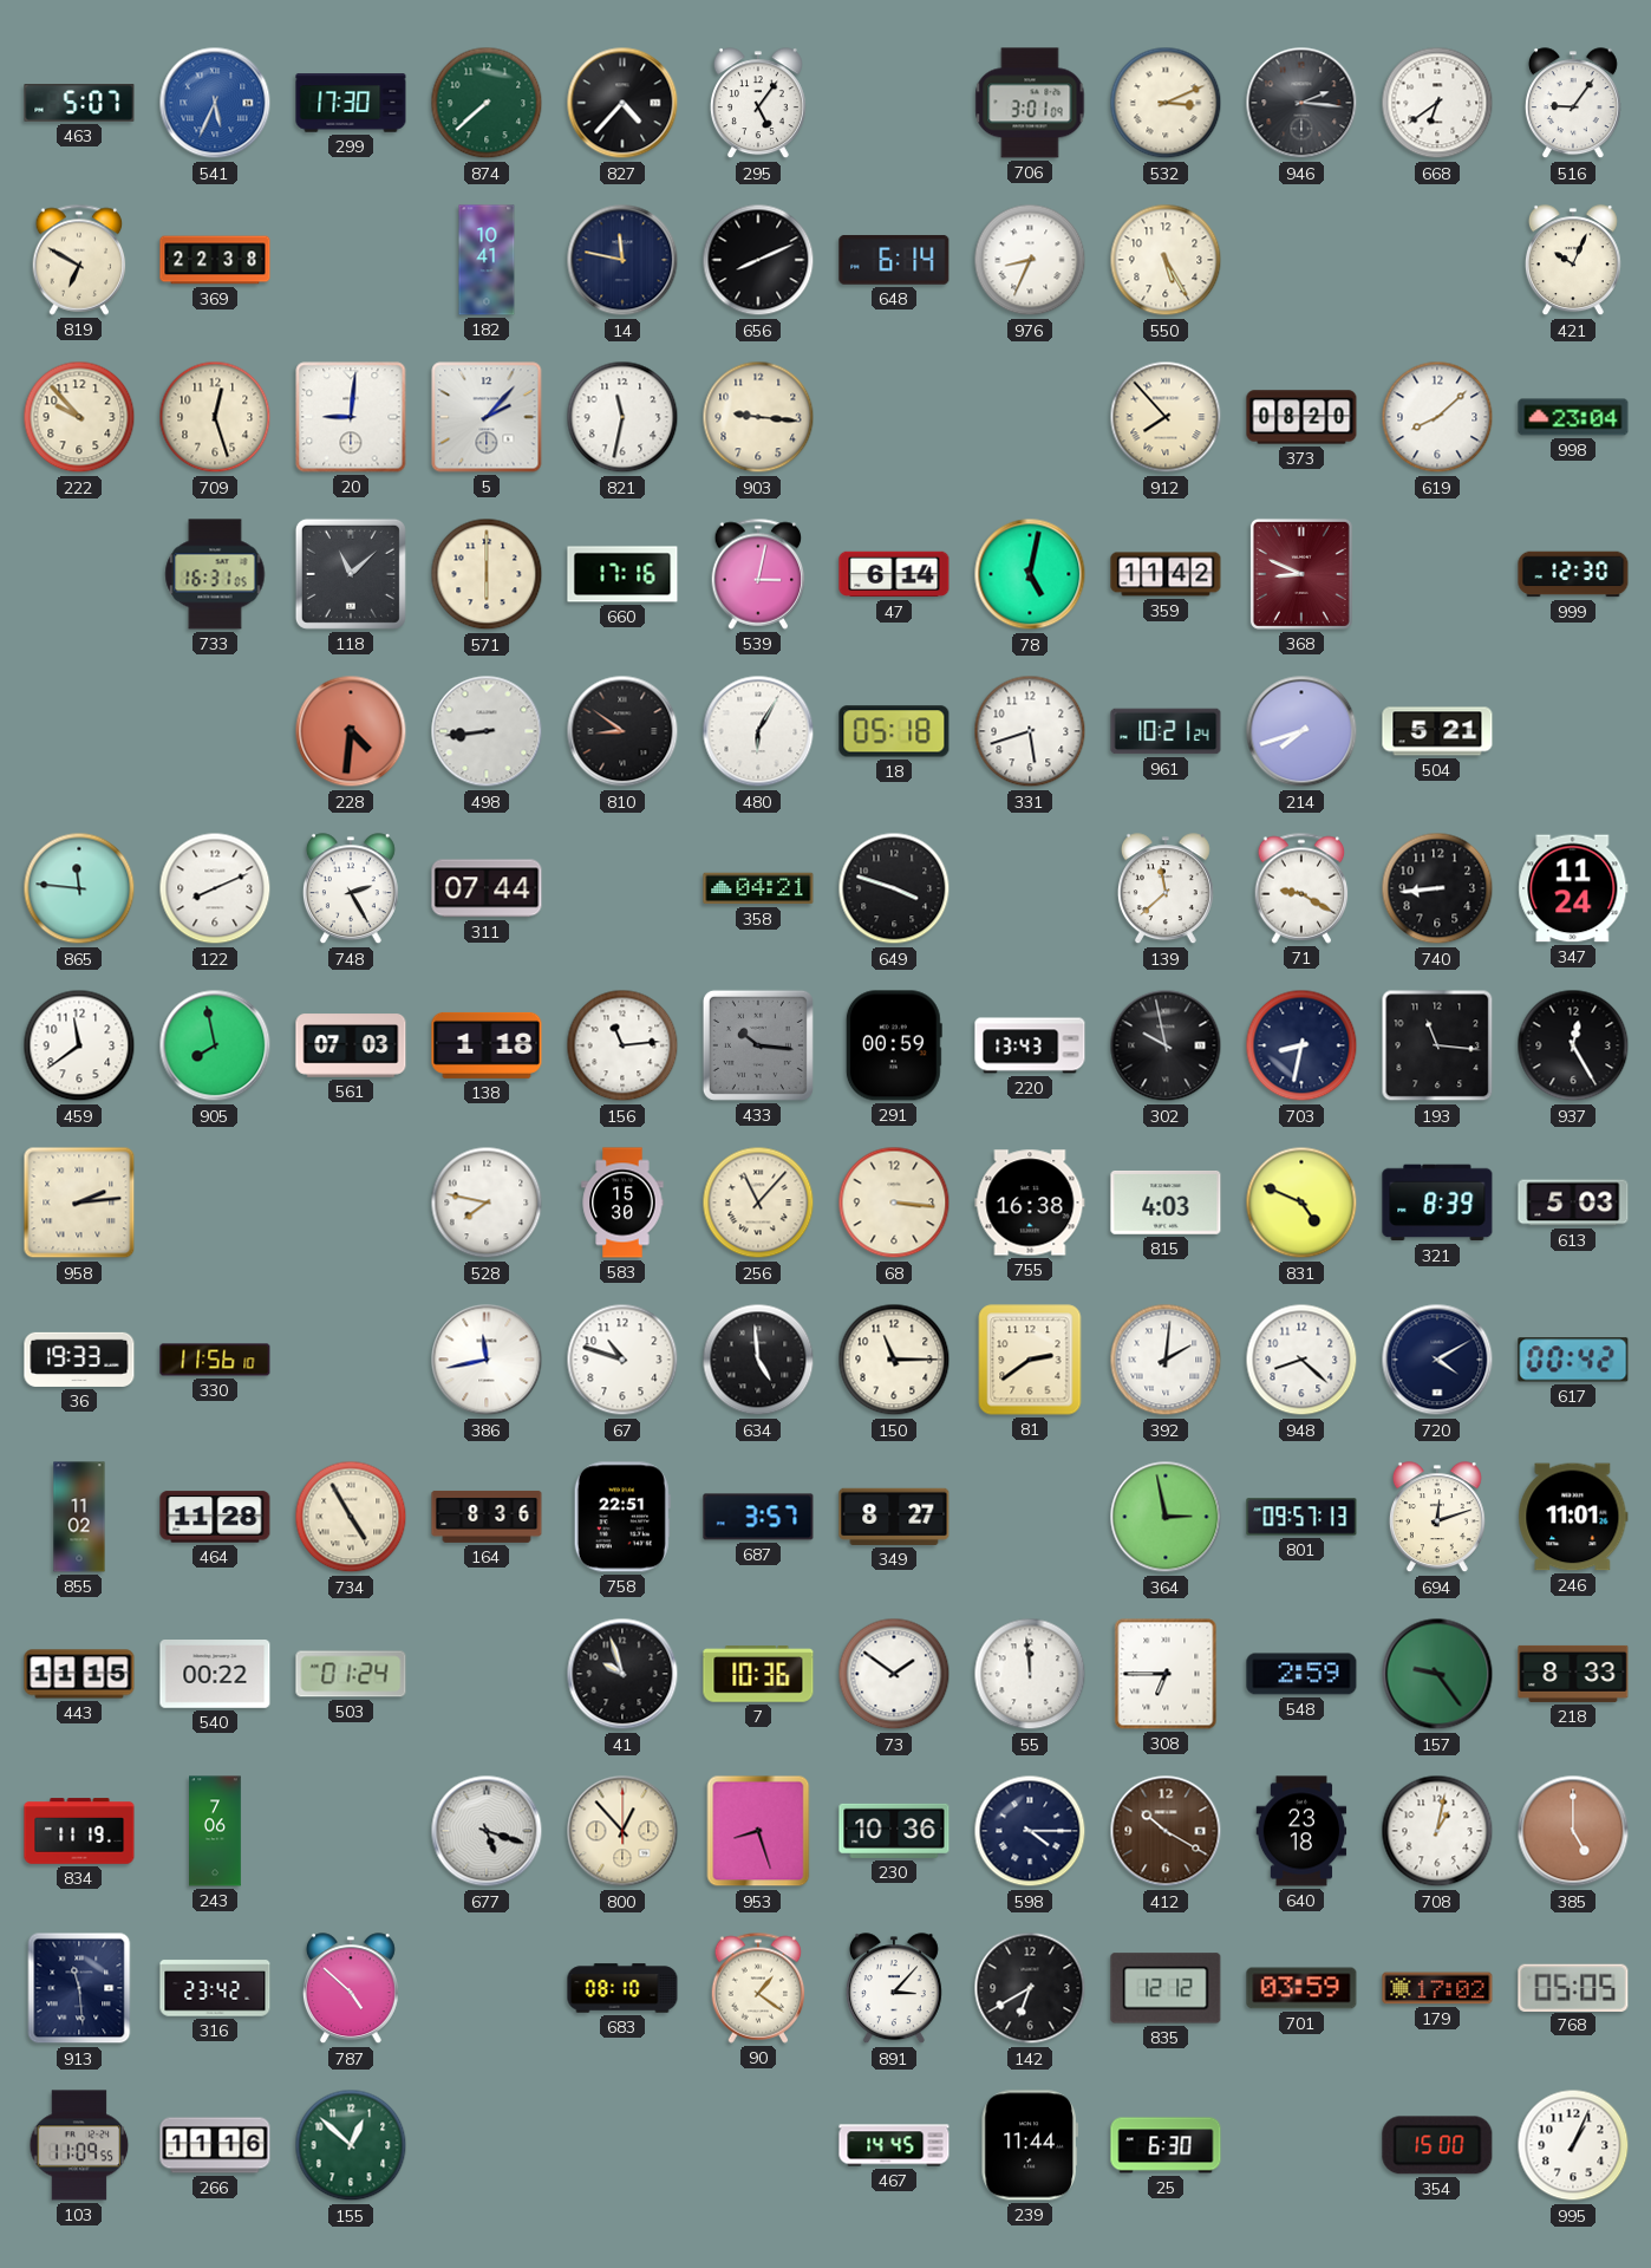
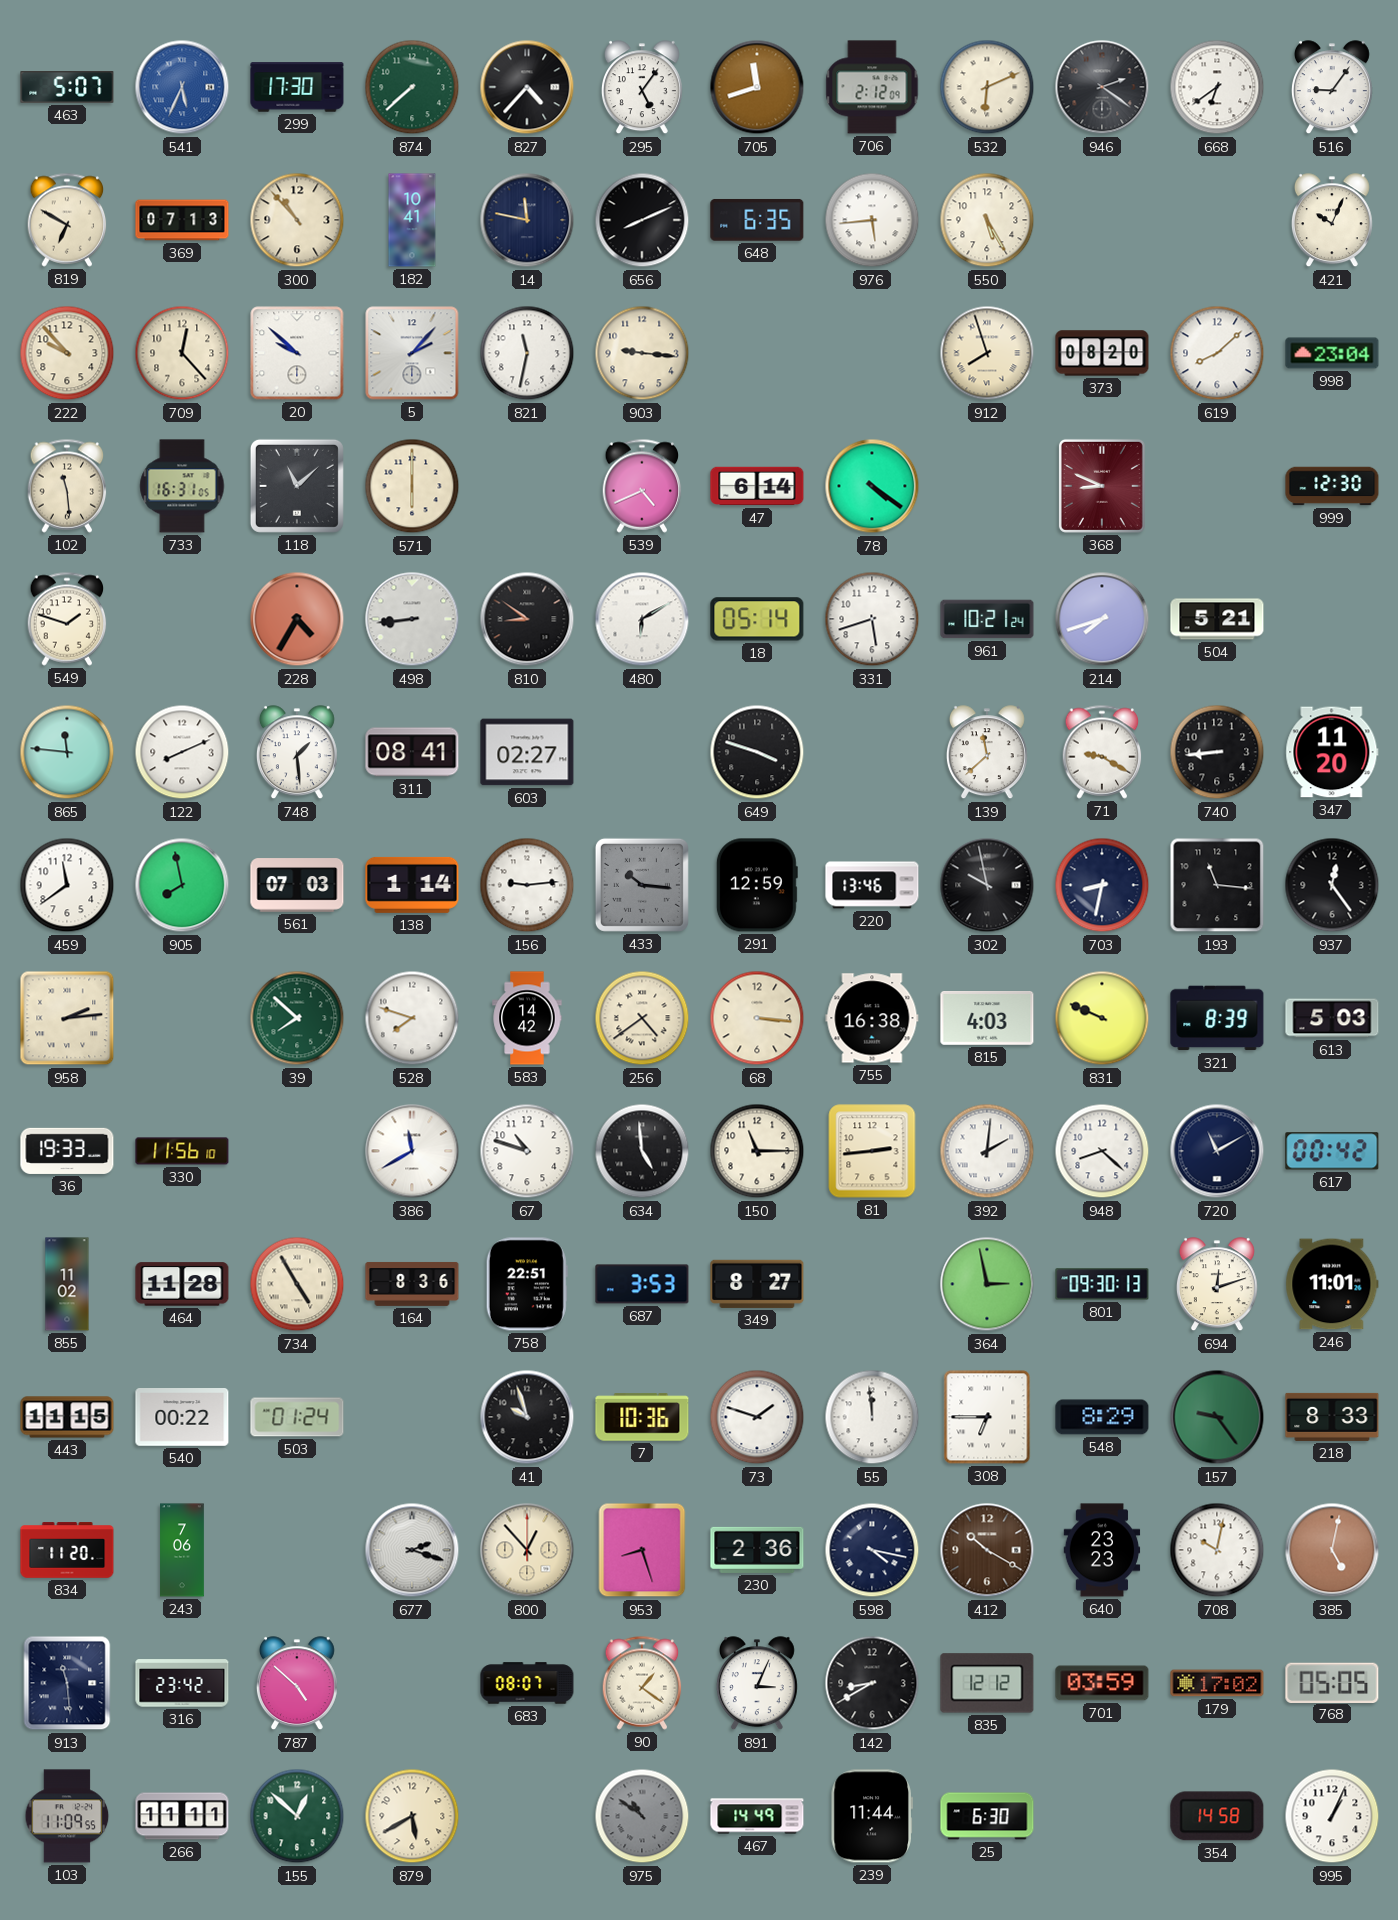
705: none -> 11:42 (757, 87)
706: 3:01 -> 2:12 (872, 87)
532: 3:11 -> 6:11 (987, 87)
946: 2:16 -> 2:21 (1102, 87)
369: 22:38 -> 07:13 (182, 220)
300: none -> 10:53 (297, 220)
648: 6:14 -> 6:35 (757, 220)
976: 8:34 -> 5:44 (872, 220)
709: 12:27 -> 12:23 (182, 353)
20: 9:01 -> 9:52 (297, 353)
912: 7:53 -> 7:57 (987, 353)
102: none -> 11:29 (67, 486)
660: 17:16 -> none (622, 574)
539: 3:02 -> 4:41 (642, 486)
78: 5:02 -> 4:21 (872, 486)
359: 11:42 -> none (1166, 574)
549: none -> 1:48 (67, 619)
228: 4:31 -> 4:35 (297, 619)
480: 6:05 -> 6:10 (642, 619)
18: 05:18 -> 05:14 (757, 619)
748: 2:25 -> 1:29 (297, 753)
311: 07:44 -> 08:41 (412, 752)
603: none -> 02:27 (527, 752)
358: 04:21 -> none (758, 888)
347: 11:24 -> 11:20 (1332, 752)
138: 1:18 -> 1:14 (412, 885)
156: 11:14 -> 9:14 (527, 885)
291: 00:59 -> 12:59 (757, 885)
220: 13:43 -> 13:46 (872, 885)
937: 12:25 -> 12:24 (1332, 885)
39: none -> 7:52 (297, 1018)
528: 7:47 -> 7:48 (412, 1018)
583: 15:30 -> 14:42 (527, 1018)
256: 11:07 -> 4:39 (642, 1018)
831: 4:49 -> 9:49 (1102, 1018)
386: 11:43 -> 11:40 (412, 1151)
81: 2:39 -> 2:44 (872, 1151)
720: 4:10 -> 11:10 (1217, 1151)
687: 3:57 -> 3:53 (642, 1284)
801: 09:57 -> 09:30 (1102, 1284)
73: 1:51 -> 1:48 (757, 1417)
548: 2:59 -> 8:29 (1102, 1417)
834: 11:19 -> 11:20 (67, 1550)
677: 5:18 -> 2:18 (412, 1550)
230: 10:36 -> 2:36 (757, 1550)
598: 4:15 -> 4:17 (872, 1550)
640: 23:18 -> 23:23 (1102, 1550)
708: 1:02 -> 10:02 (1217, 1550)
385: 5:00 -> 5:02 (1332, 1550)
683: 08:10 -> 08:07 (527, 1683)
891: 3:07 -> 3:04 (757, 1684)
142: 6:40 -> 8:40 (872, 1683)
266: 11:16 -> 11:11 (182, 1816)
879: none -> 5:40 (412, 1816)
975: none -> 10:51 (642, 1816)
467: 14:45 -> 14:49 (757, 1816)
354: 15:00 -> 14:58 (1217, 1816)
